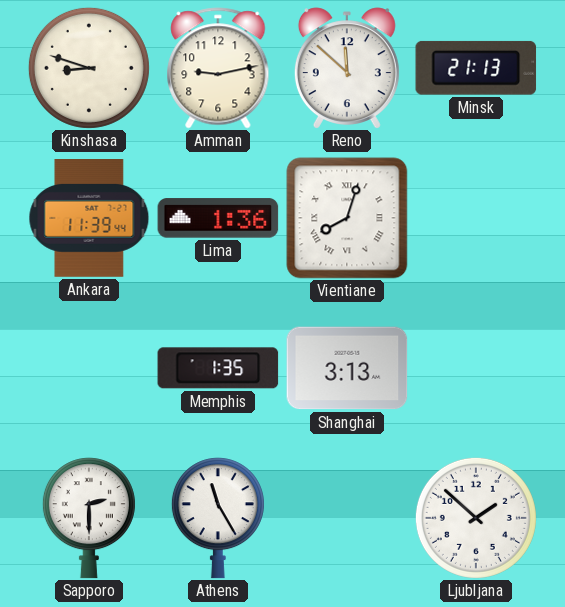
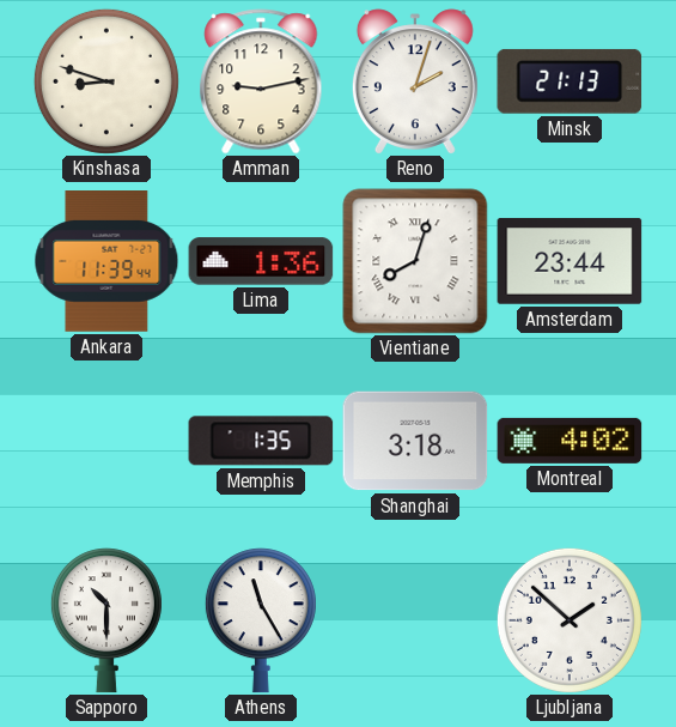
Reno: 11:52 -> 2:03 (415, 81)
Amsterdam: none -> 23:44 (570, 261)
Shanghai: 3:13 -> 3:18 (415, 441)
Montreal: none -> 4:02 (570, 441)
Sapporo: 2:30 -> 10:30 (106, 620)
